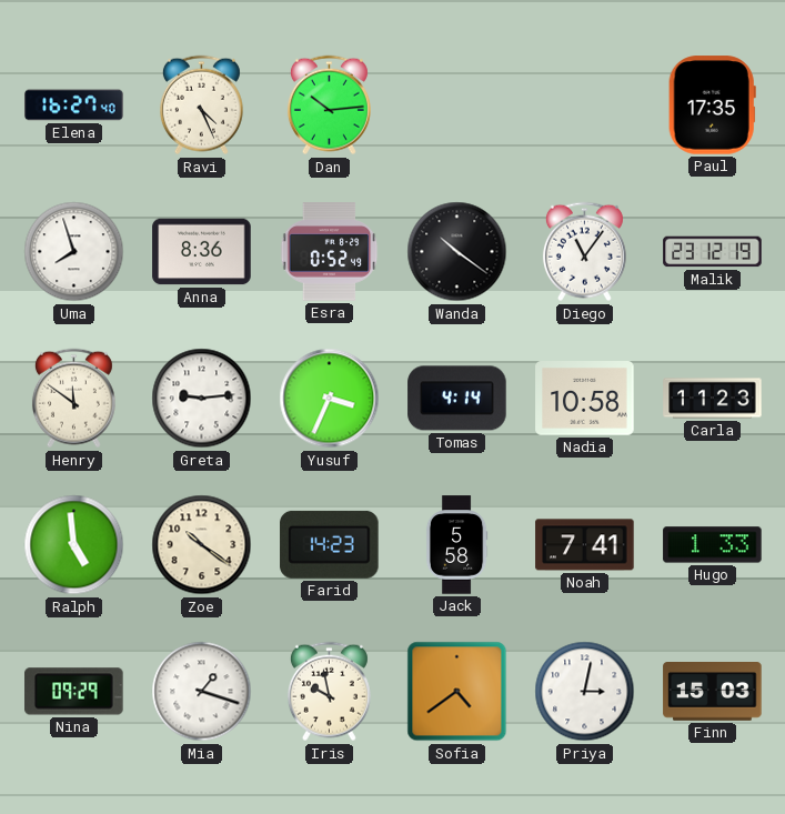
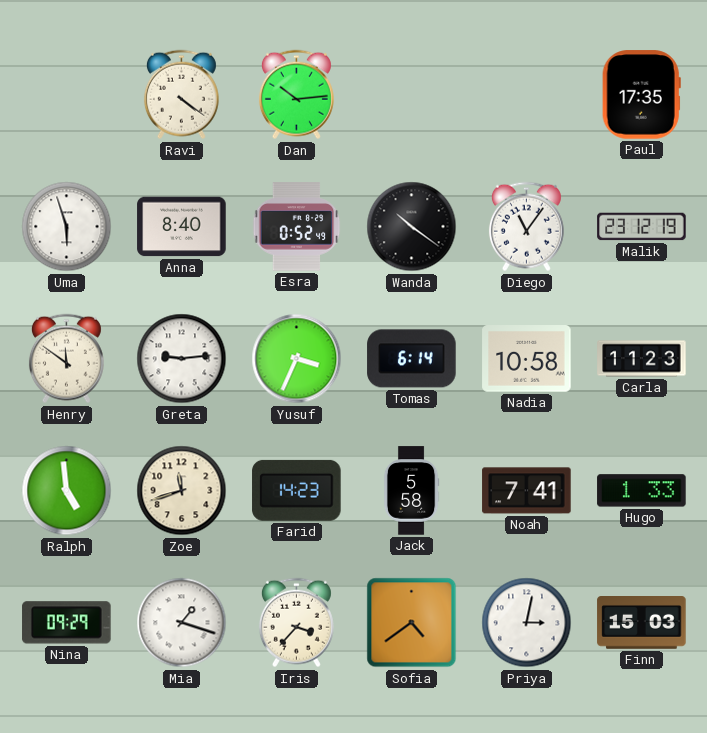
Elena: 16:27 -> none (74, 105)
Ravi: 4:26 -> 4:21 (181, 95)
Uma: 7:57 -> 5:57 (67, 227)
Anna: 8:36 -> 8:40 (182, 227)
Tomas: 4:14 -> 6:14 (412, 359)
Zoe: 10:21 -> 11:42 (182, 491)
Iris: 9:58 -> 3:37 (296, 623)
